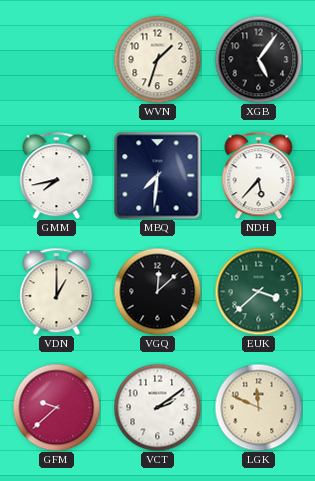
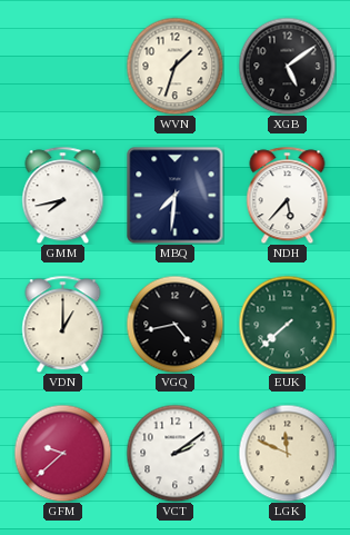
XGB: 5:06 -> 5:09 (287, 66)
VGQ: 12:08 -> 4:43 (174, 324)
EUK: 3:38 -> 7:38 (287, 324)
